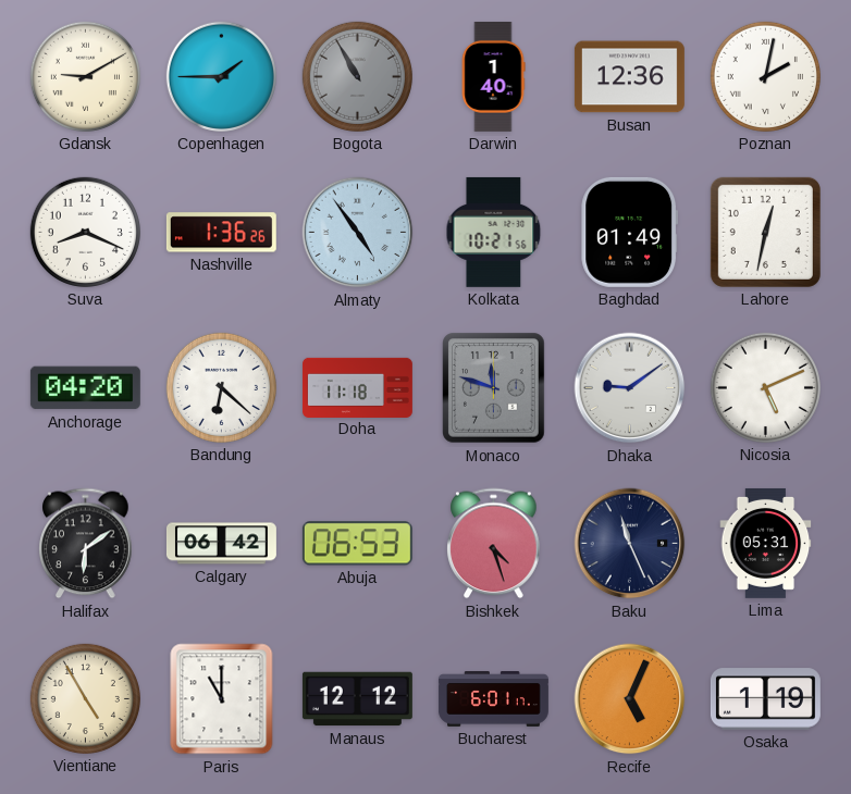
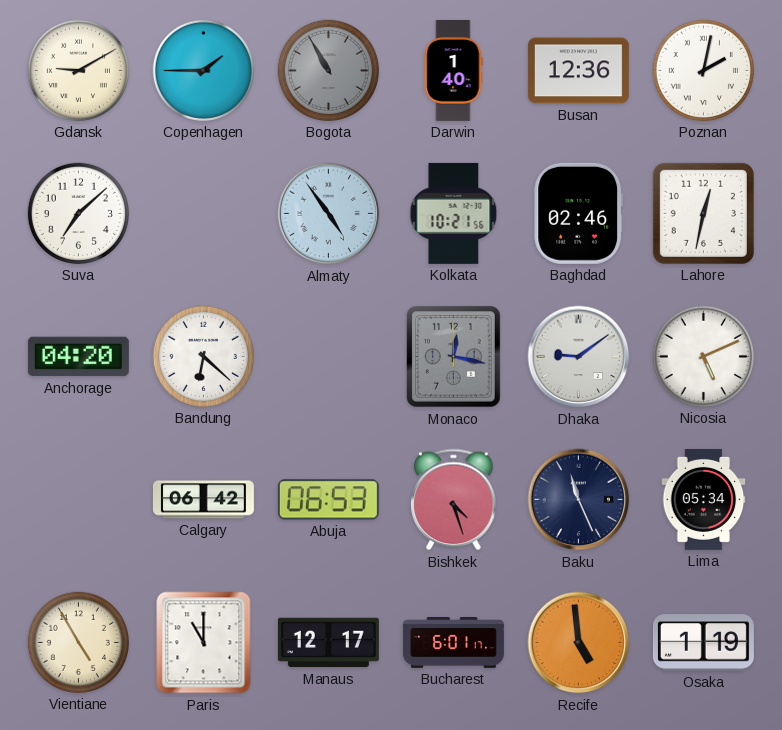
Suva: 8:19 -> 7:08 (78, 213)
Nashville: 1:36 -> none (221, 233)
Baghdad: 01:49 -> 02:46 (579, 213)
Doha: 11:18 -> none (358, 387)
Monaco: 11:48 -> 12:17 (454, 357)
Halifax: 6:09 -> none (86, 544)
Lima: 05:31 -> 05:34 (704, 499)
Manaus: 12:12 -> 12:17 (328, 643)
Recife: 5:04 -> 4:59 (579, 643)
